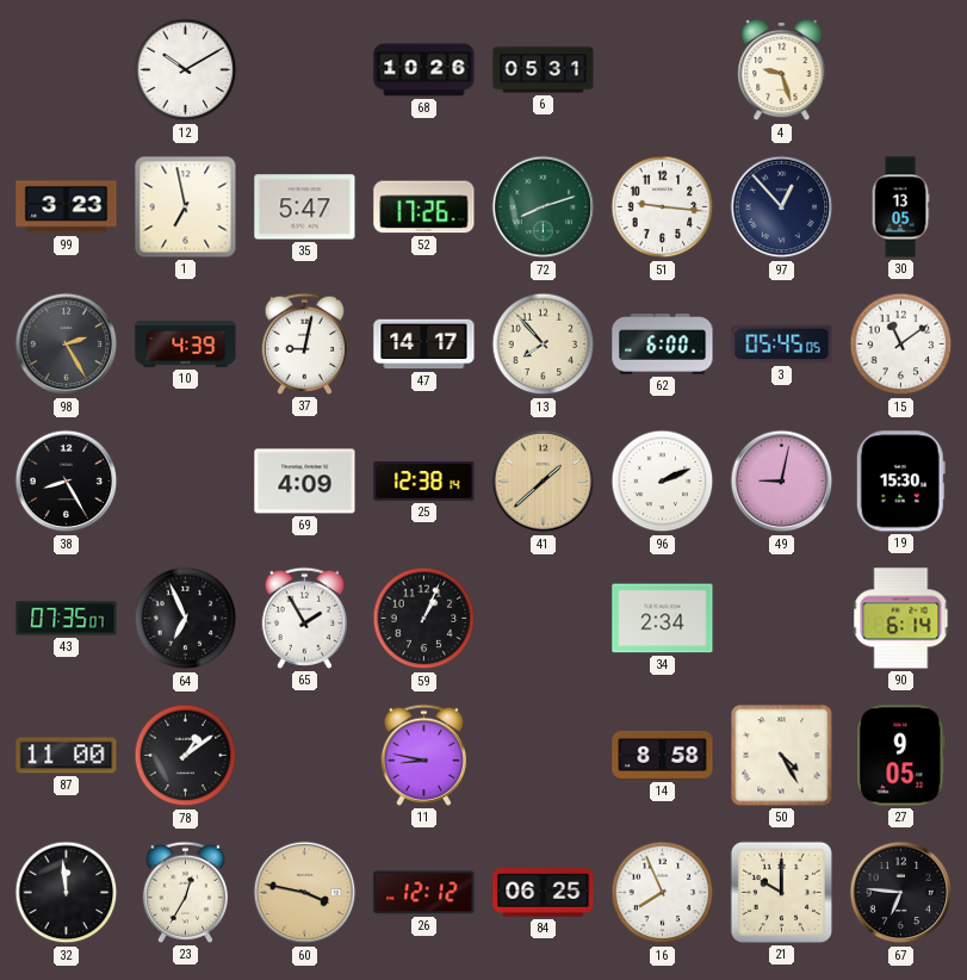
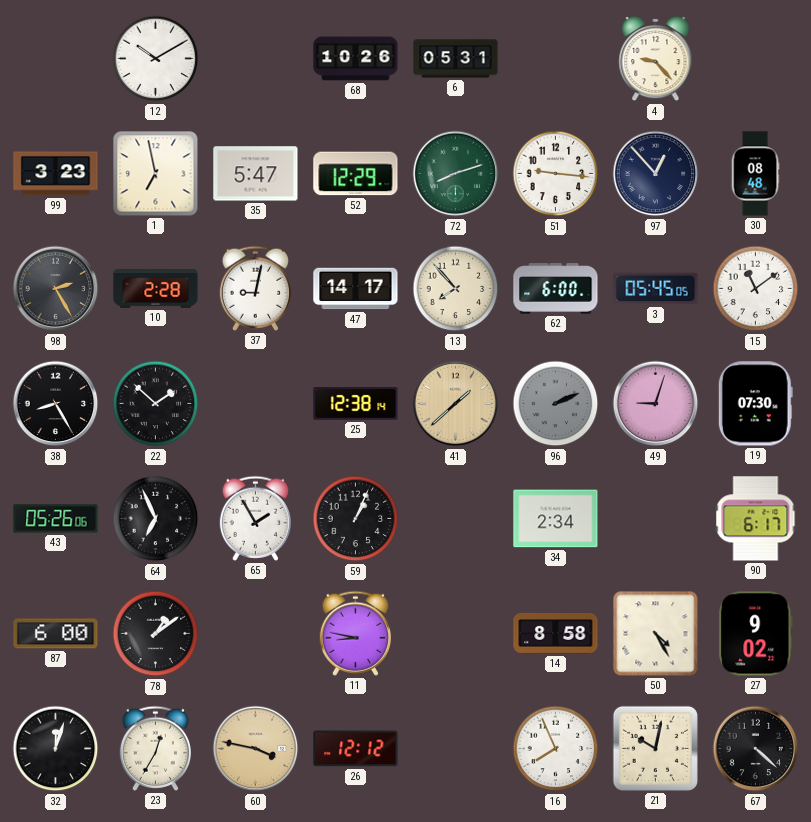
4: 9:27 -> 9:23 (656, 59)
52: 17:26 -> 12:29 (356, 174)
30: 13:05 -> 08:48 (755, 174)
10: 4:39 -> 2:28 (156, 289)
22: none -> 1:52 (156, 404)
69: 4:09 -> none (305, 482)
96 dial: white -> grey (556, 404)
49: 9:02 -> 9:03 (656, 404)
19: 15:30 -> 07:30 (755, 404)
43: 07:35 -> 05:26 (56, 519)
90: 6:14 -> 6:17 (756, 519)
87: 11:00 -> 6:00 (56, 634)
27: 9:05 -> 9:02 (756, 634)
32: 11:59 -> 12:03 (56, 749)
84: 06:25 -> none (544, 893)
21: 10:00 -> 10:02 (655, 748)
67: 6:46 -> 4:22 (756, 749)
